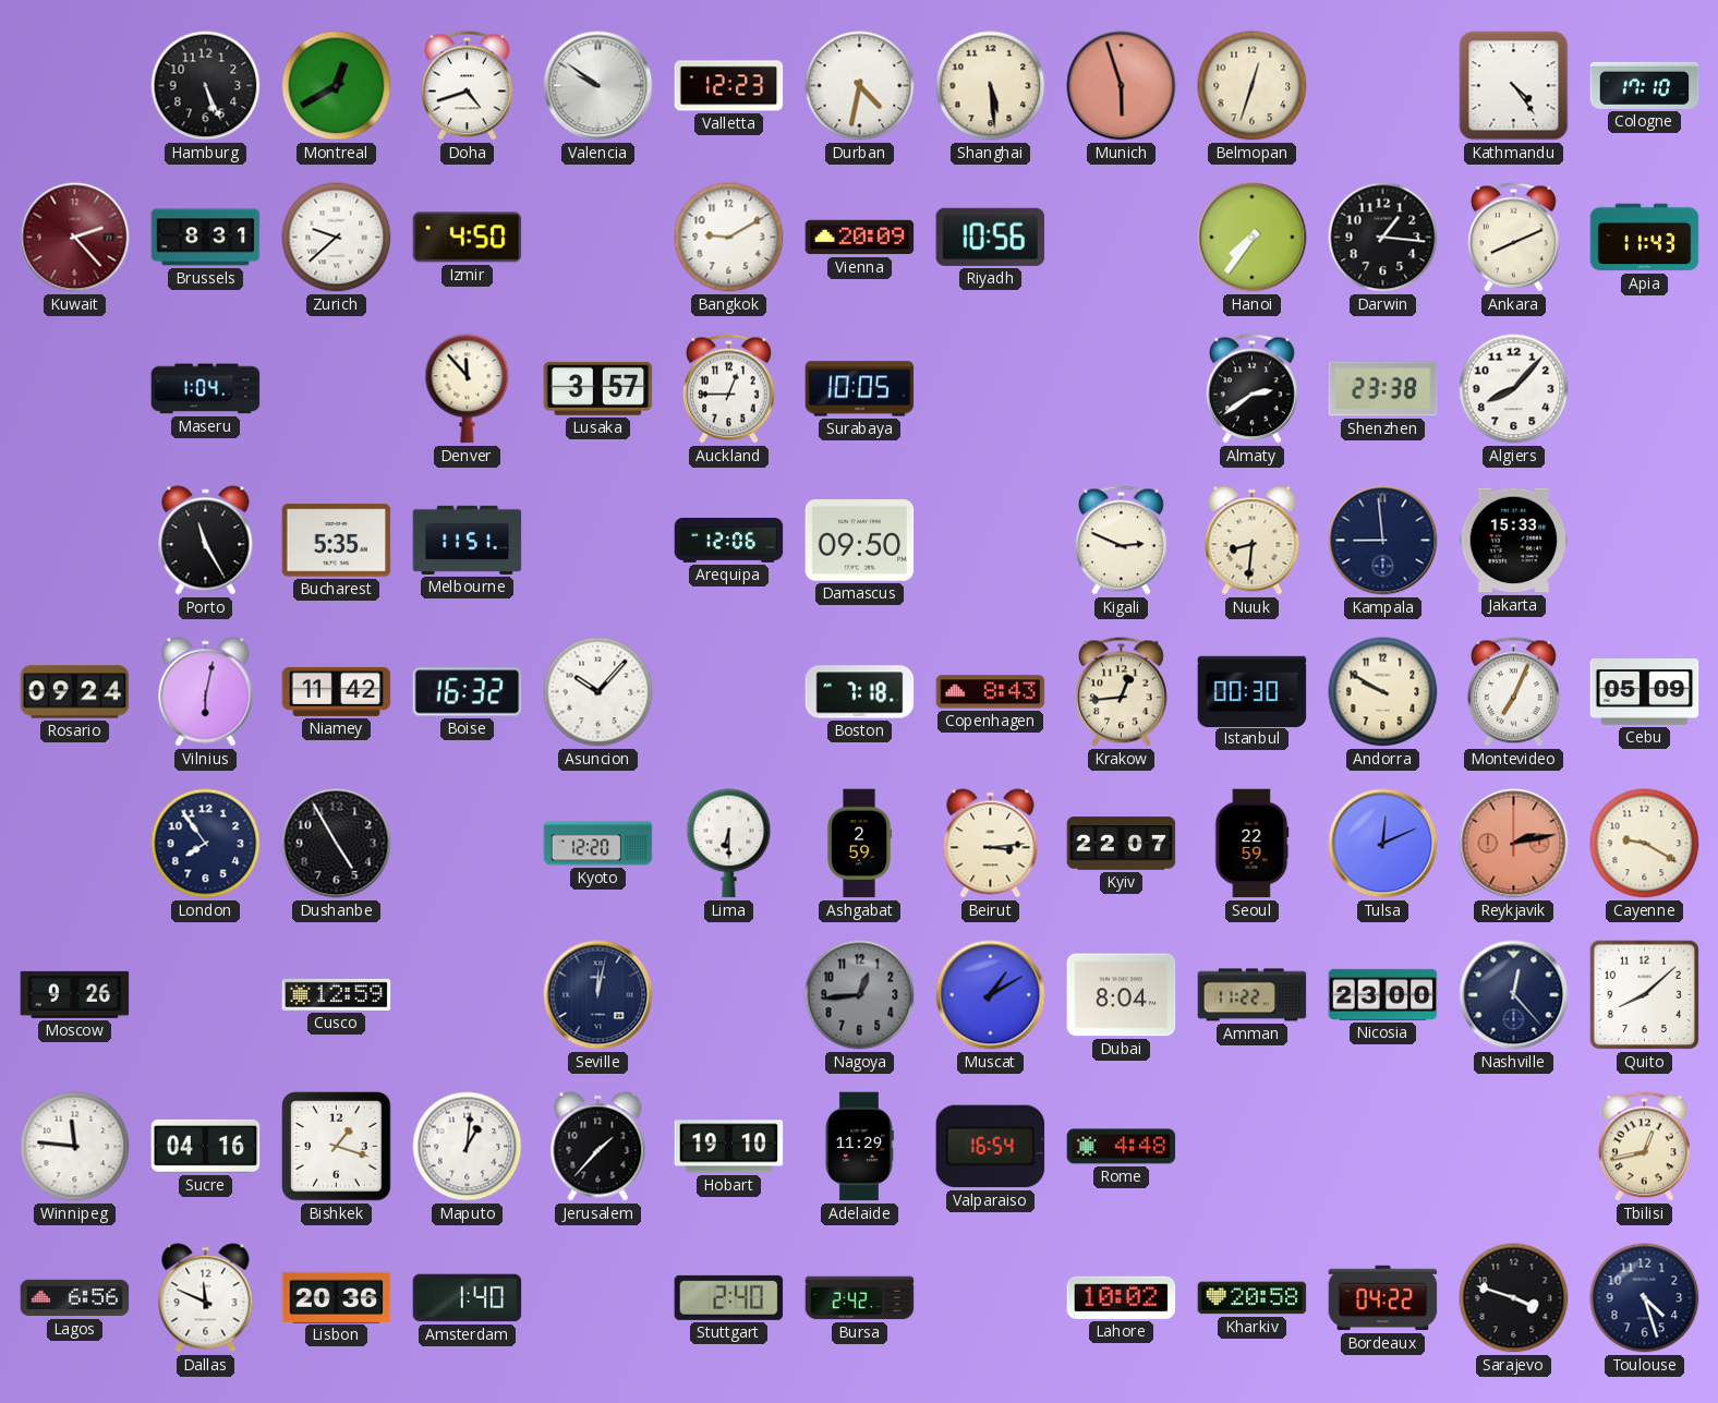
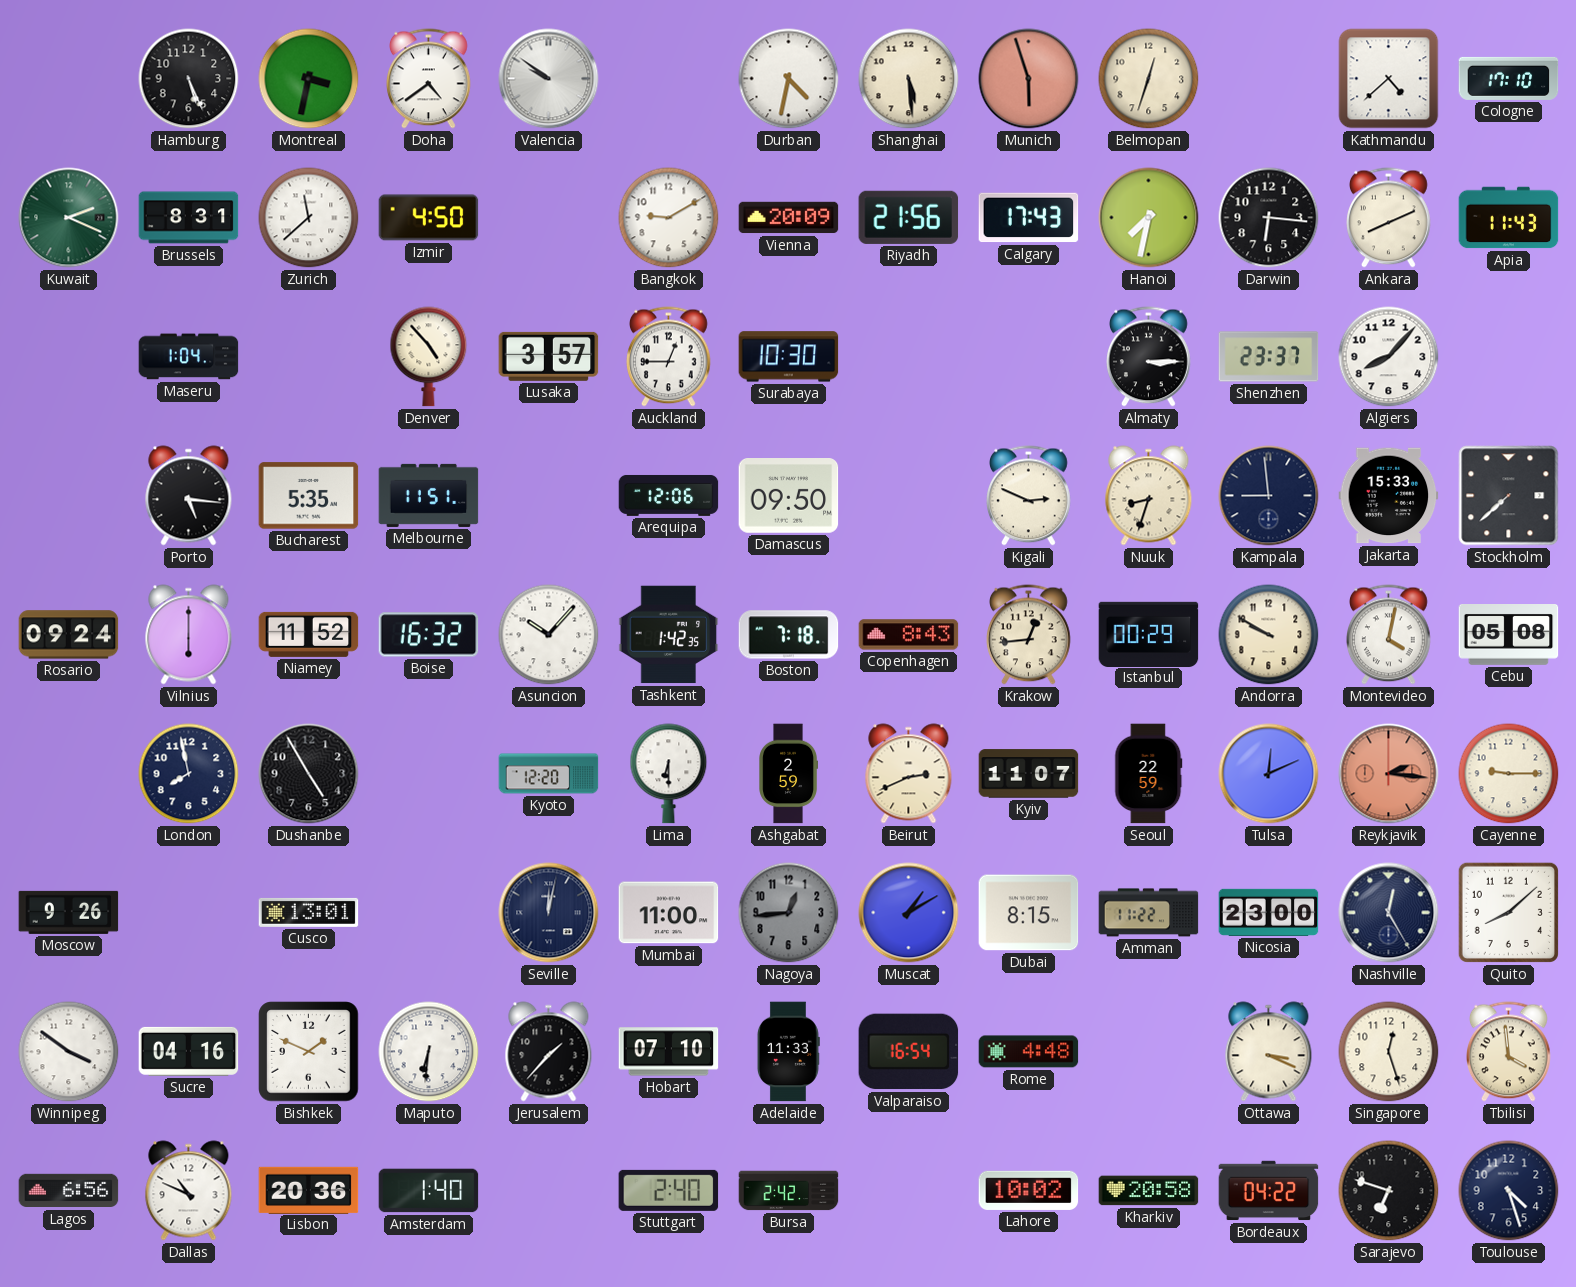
Montreal: 12:40 -> 3:32 (309, 79)
Doha: 4:42 -> 4:39 (429, 79)
Valletta: 12:23 -> none (729, 86)
Kathmandu: 4:24 -> 4:38 (1389, 79)
Kuwait: 2:23 -> 2:19 (69, 218)
Kuwait dial: burgundy -> green (69, 218)
Zurich: 9:38 -> 11:38 (309, 218)
Riyadh: 10:56 -> 21:56 (909, 217)
Calgary: none -> 17:43 (1029, 218)
Hanoi: 7:36 -> 7:32 (1149, 218)
Darwin: 1:16 -> 6:16 (1269, 218)
Denver: 11:53 -> 4:53 (429, 357)
Surabaya: 10:05 -> 10:30 (789, 357)
Almaty: 2:39 -> 3:15 (1149, 357)
Shenzhen: 23:38 -> 23:37 (1269, 357)
Porto: 11:25 -> 5:16 (189, 496)
Nuuk: 8:31 -> 8:33 (1149, 496)
Stockholm: none -> 7:38 (1509, 496)
Vilnius: 6:02 -> 6:00 (189, 635)
Niamey: 11:42 -> 11:52 (309, 634)
Tashkent: none -> 1:42 (669, 635)
Istanbul: 00:30 -> 00:29 (1149, 634)
Montevideo: 7:04 -> 4:02 (1389, 635)
Cebu: 05:09 -> 05:08 (1509, 635)
London: 7:54 -> 7:58 (189, 774)
Beirut: 3:14 -> 2:41 (909, 774)
Kyiv: 22:07 -> 11:07 (1029, 774)
Reykjavik: 2:13 -> 2:16 (1389, 774)
Cayenne: 9:20 -> 9:15 (1509, 774)
Cusco: 12:59 -> 13:01 (309, 912)
Mumbai: none -> 11:00 (669, 913)
Dubai: 8:04 -> 8:15 (1029, 913)
Nashville: 12:23 -> 12:25 (1389, 913)
Winnipeg: 11:46 -> 3:51 (69, 1052)
Bishkek: 1:18 -> 1:49 (309, 1052)
Maputo: 1:01 -> 6:31 (429, 1052)
Hobart: 19:10 -> 07:10 (669, 1052)
Adelaide: 11:29 -> 11:33 (788, 1052)
Ottawa: none -> 3:19 (1269, 1052)
Singapore: none -> 12:27 (1389, 1052)
Tbilisi: 12:43 -> 3:59 (1509, 1052)
Dallas: 11:49 -> 10:49 (189, 1191)
Sarajevo: 3:48 -> 6:48 (1389, 1191)
